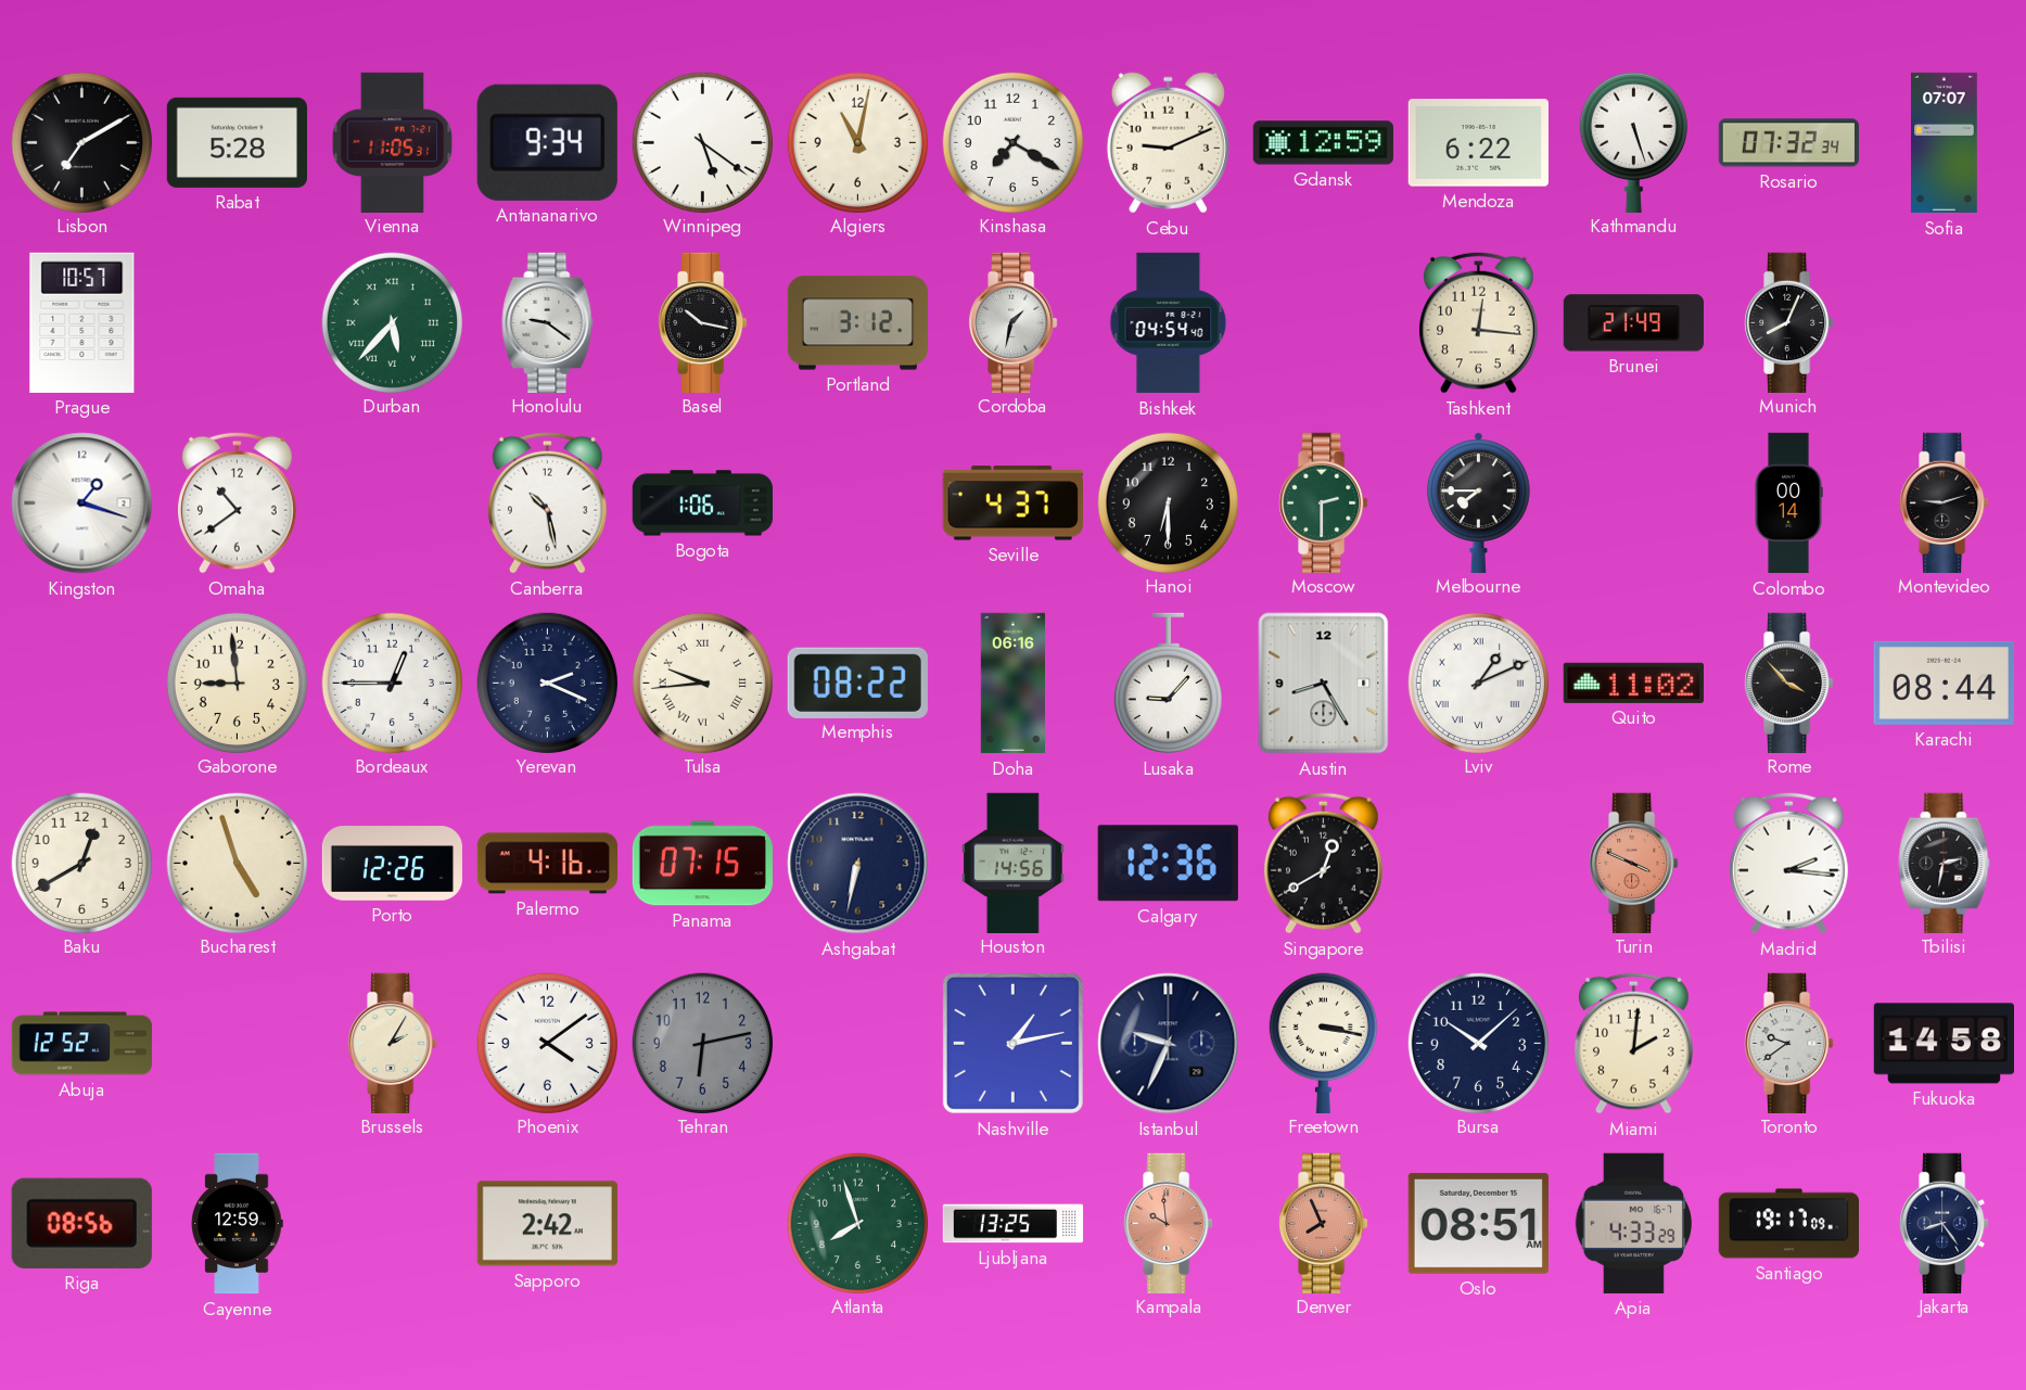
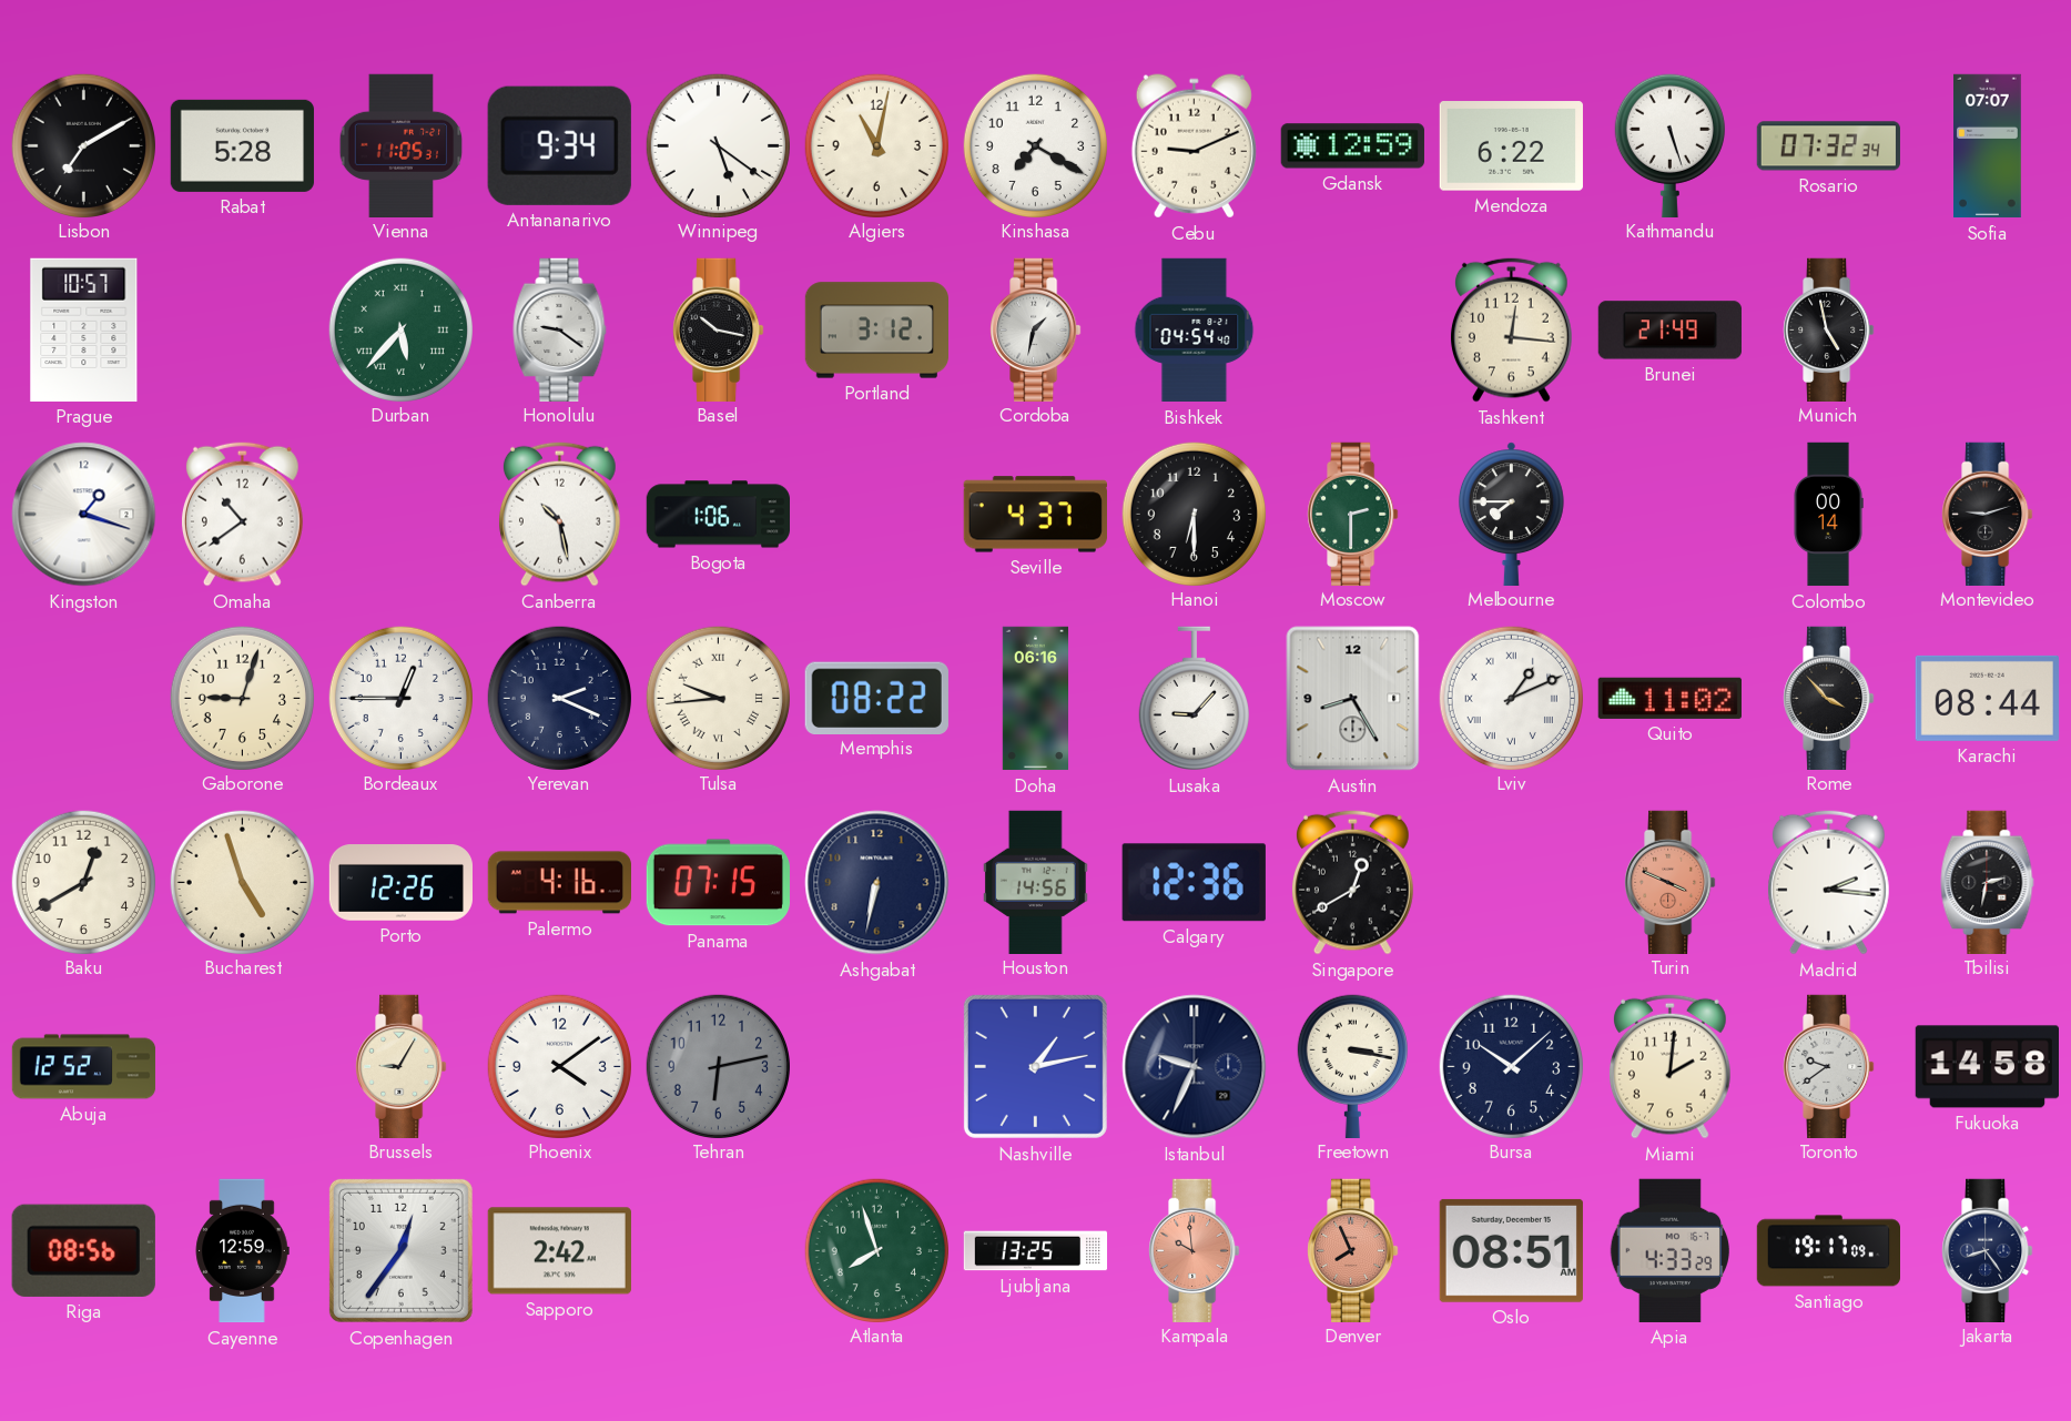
Munich: 8:04 -> 4:58 (1829, 329)
Gaborone: 8:59 -> 9:03 (242, 698)
Brussels: 2:05 -> 9:05 (402, 1066)
Copenhagen: none -> 12:36 (400, 1250)
